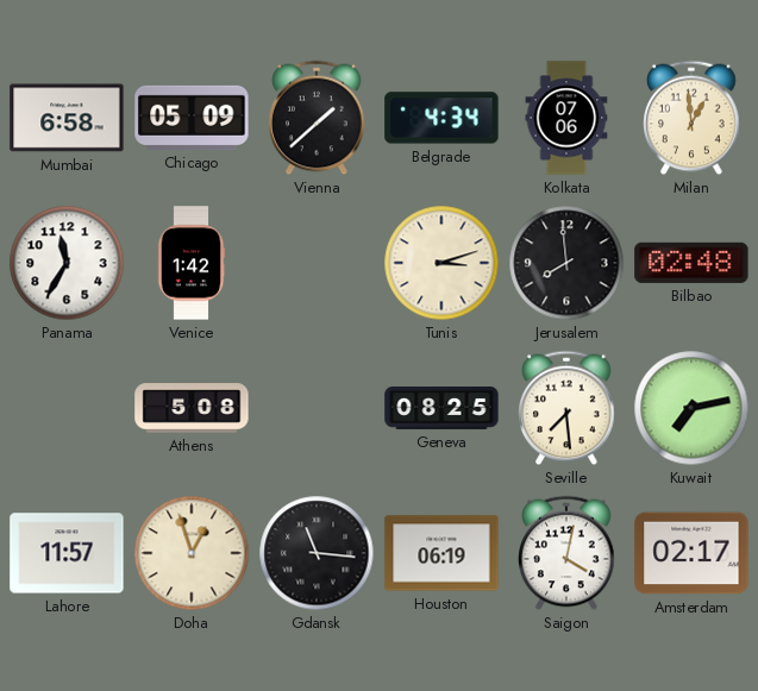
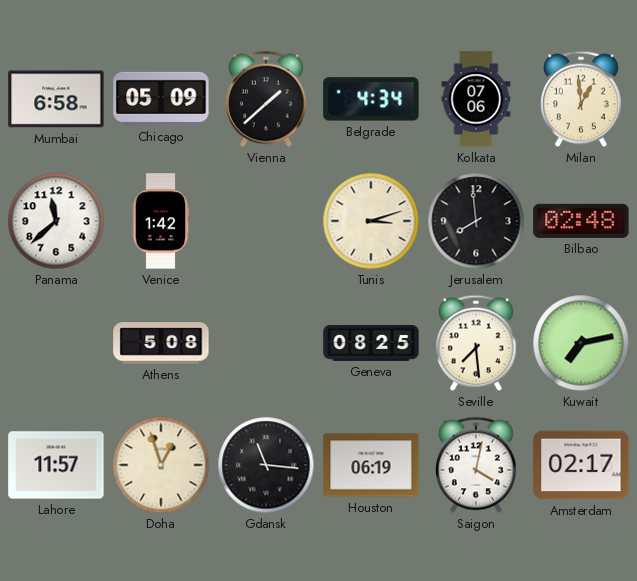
Panama: 11:35 -> 11:38 (56, 221)
